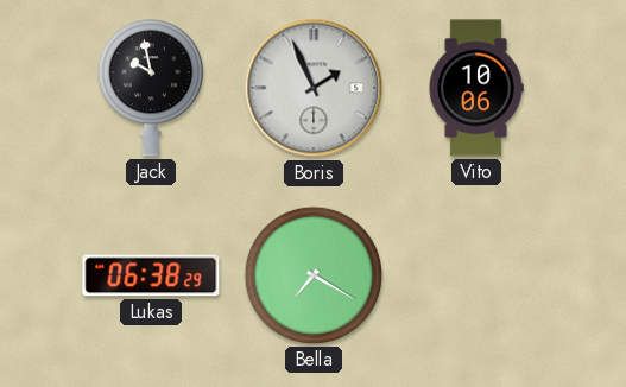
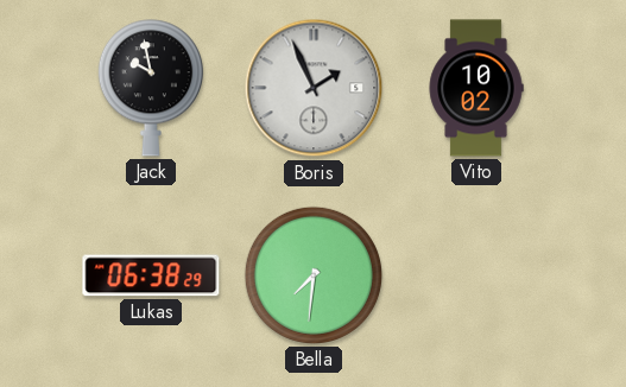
Vito: 10:06 -> 10:02 (476, 88)
Bella: 7:20 -> 7:31 (314, 275)
